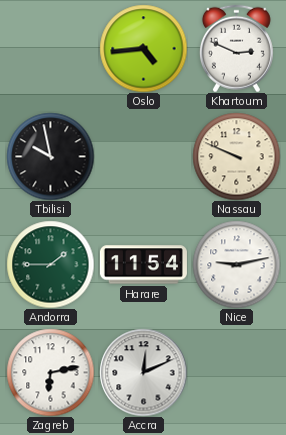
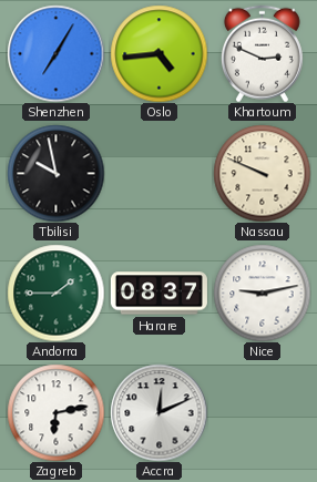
Shenzhen: none -> 7:05 (55, 53)
Harare: 11:54 -> 08:37 (158, 294)
